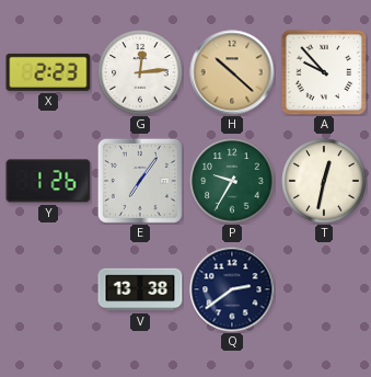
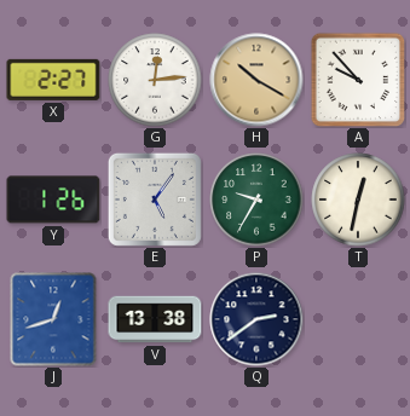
X: 2:23 -> 2:27 (53, 80)
H: 10:22 -> 10:20 (256, 80)
E: 7:06 -> 5:06 (155, 200)
J: none -> 12:42 (53, 319)
